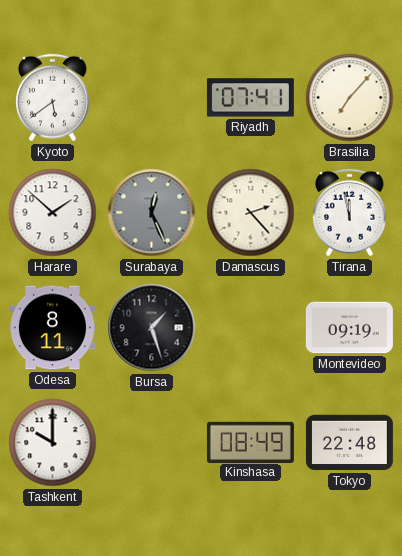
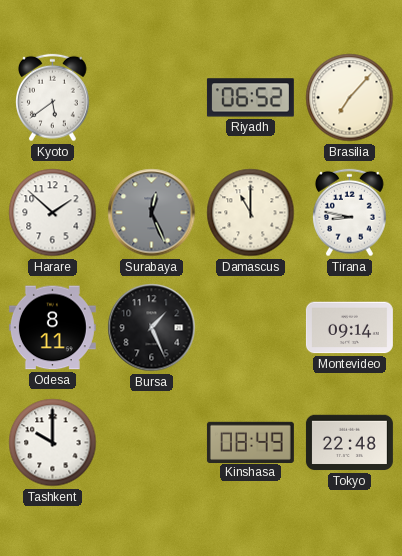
Riyadh: 07:41 -> 06:52 (250, 98)
Damascus: 2:23 -> 11:00 (251, 213)
Tirana: 11:58 -> 8:47 (350, 213)
Bursa: 1:27 -> 1:26 (152, 328)
Montevideo: 09:19 -> 09:14 (349, 328)
